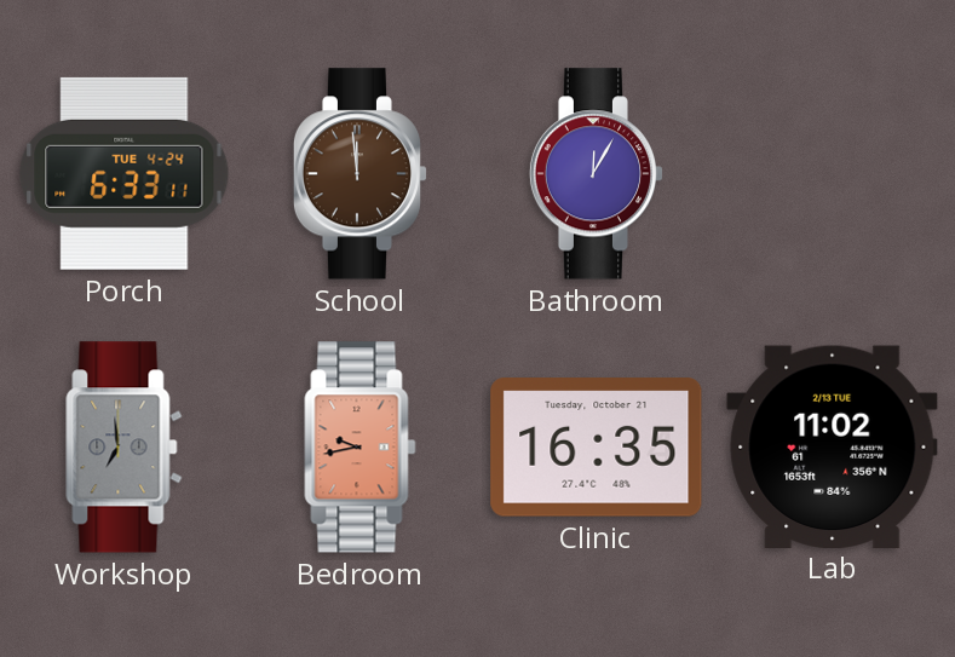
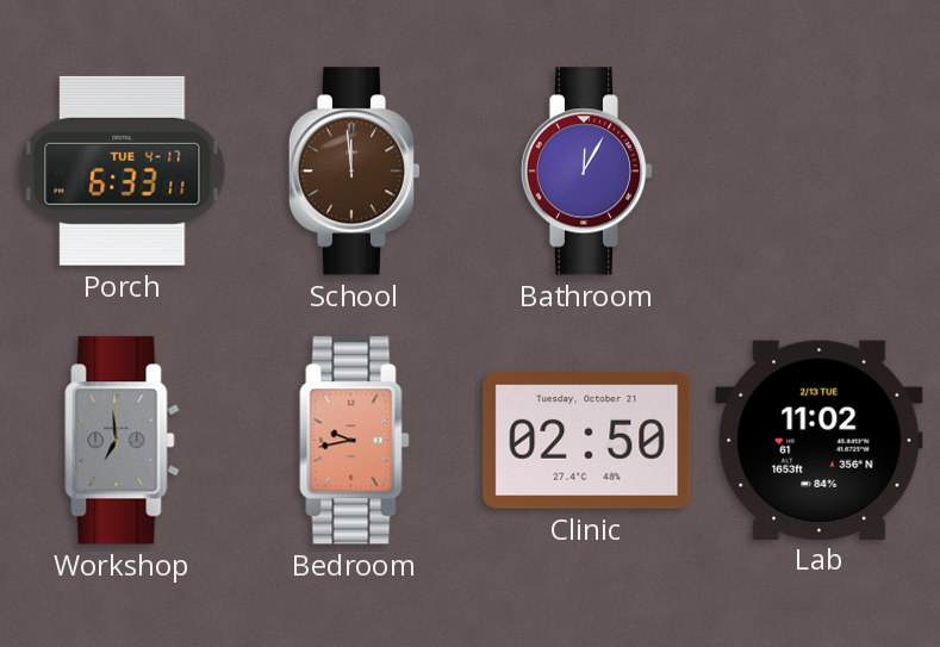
Porch date: TUE 4-24 -> TUE 4-17 (123, 170)
Clinic: 16:35 -> 02:50 (587, 441)
